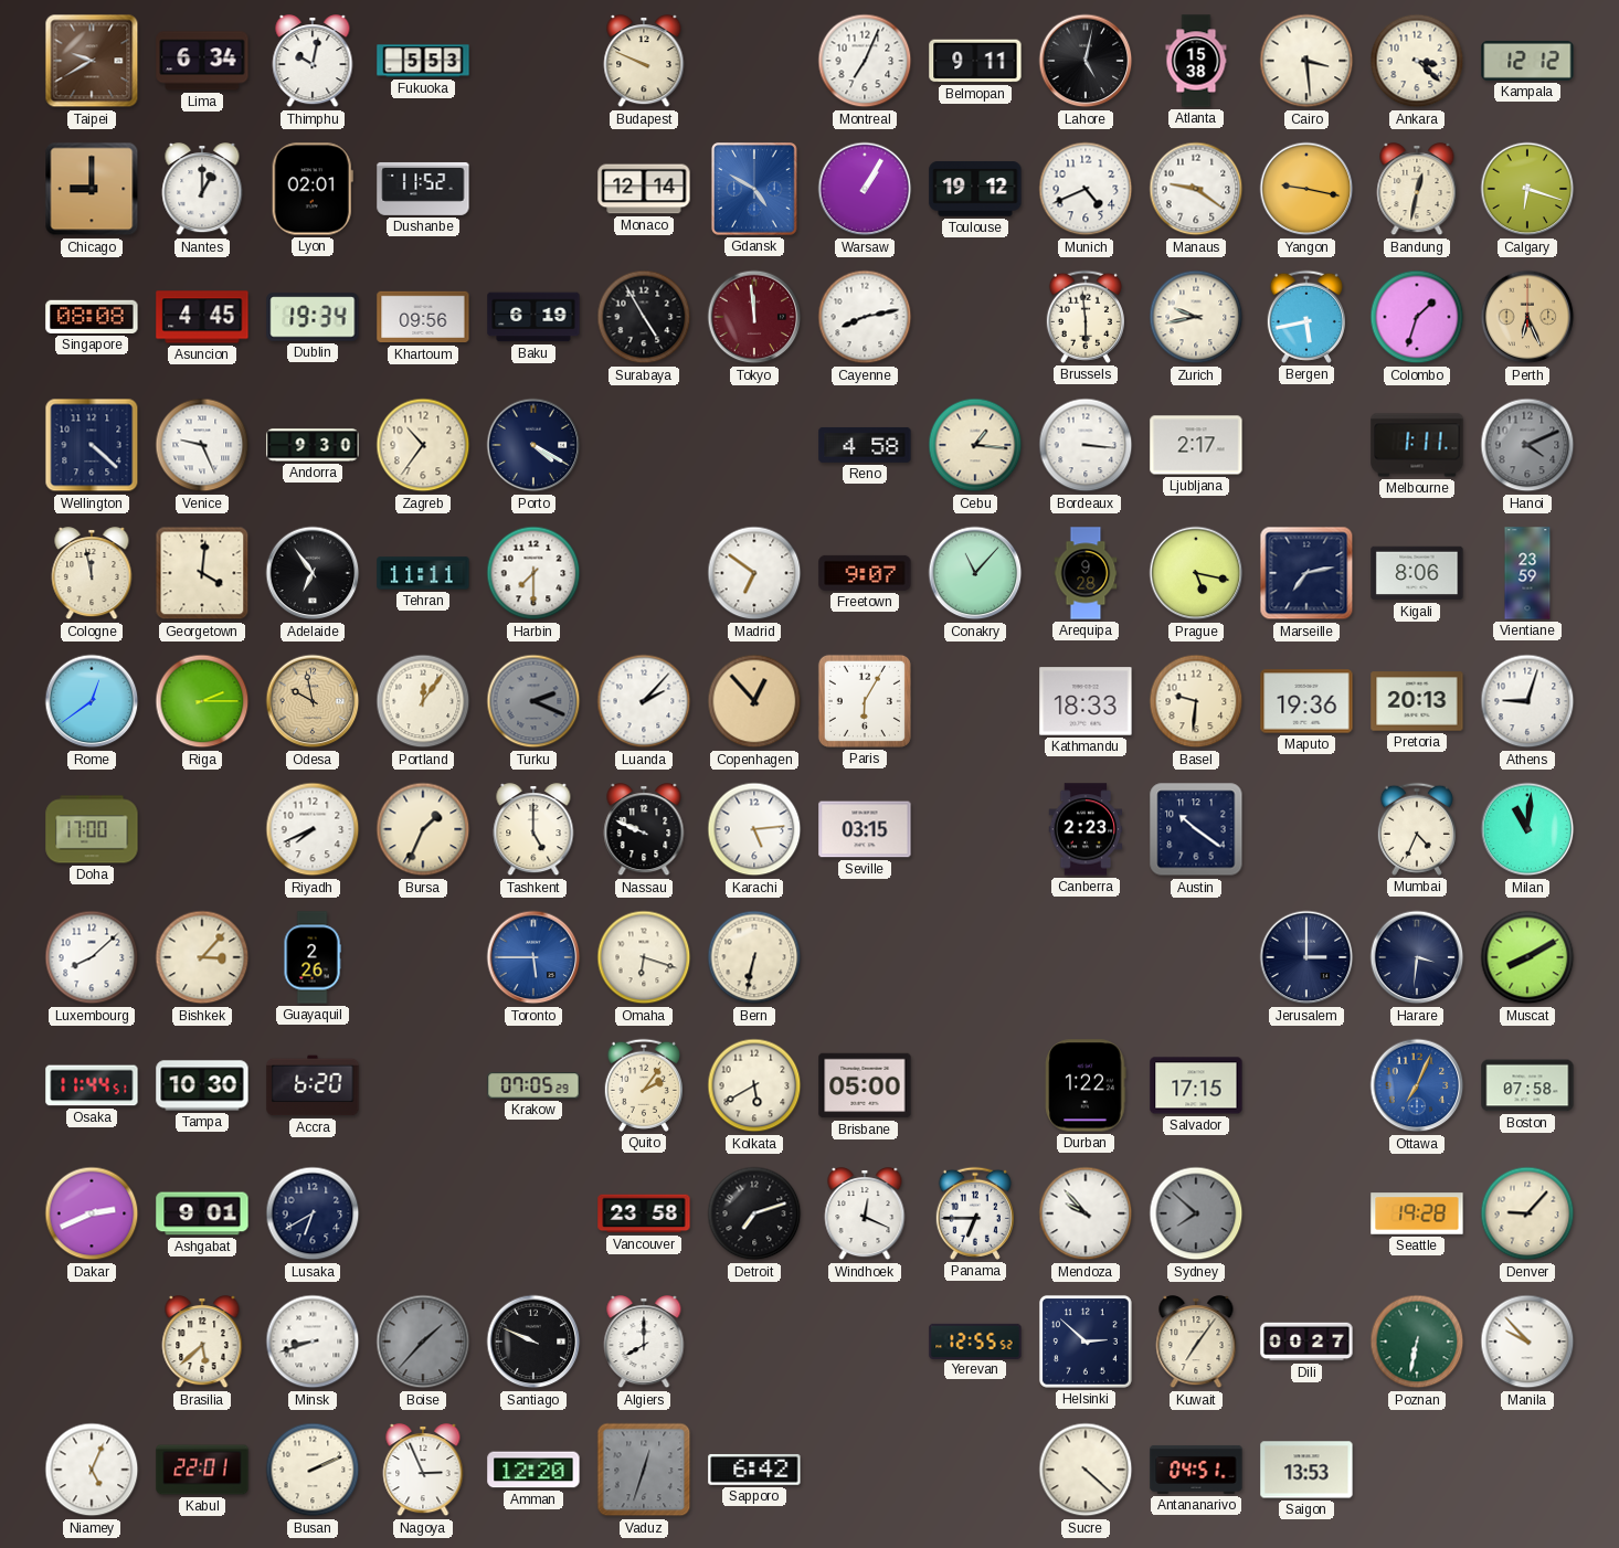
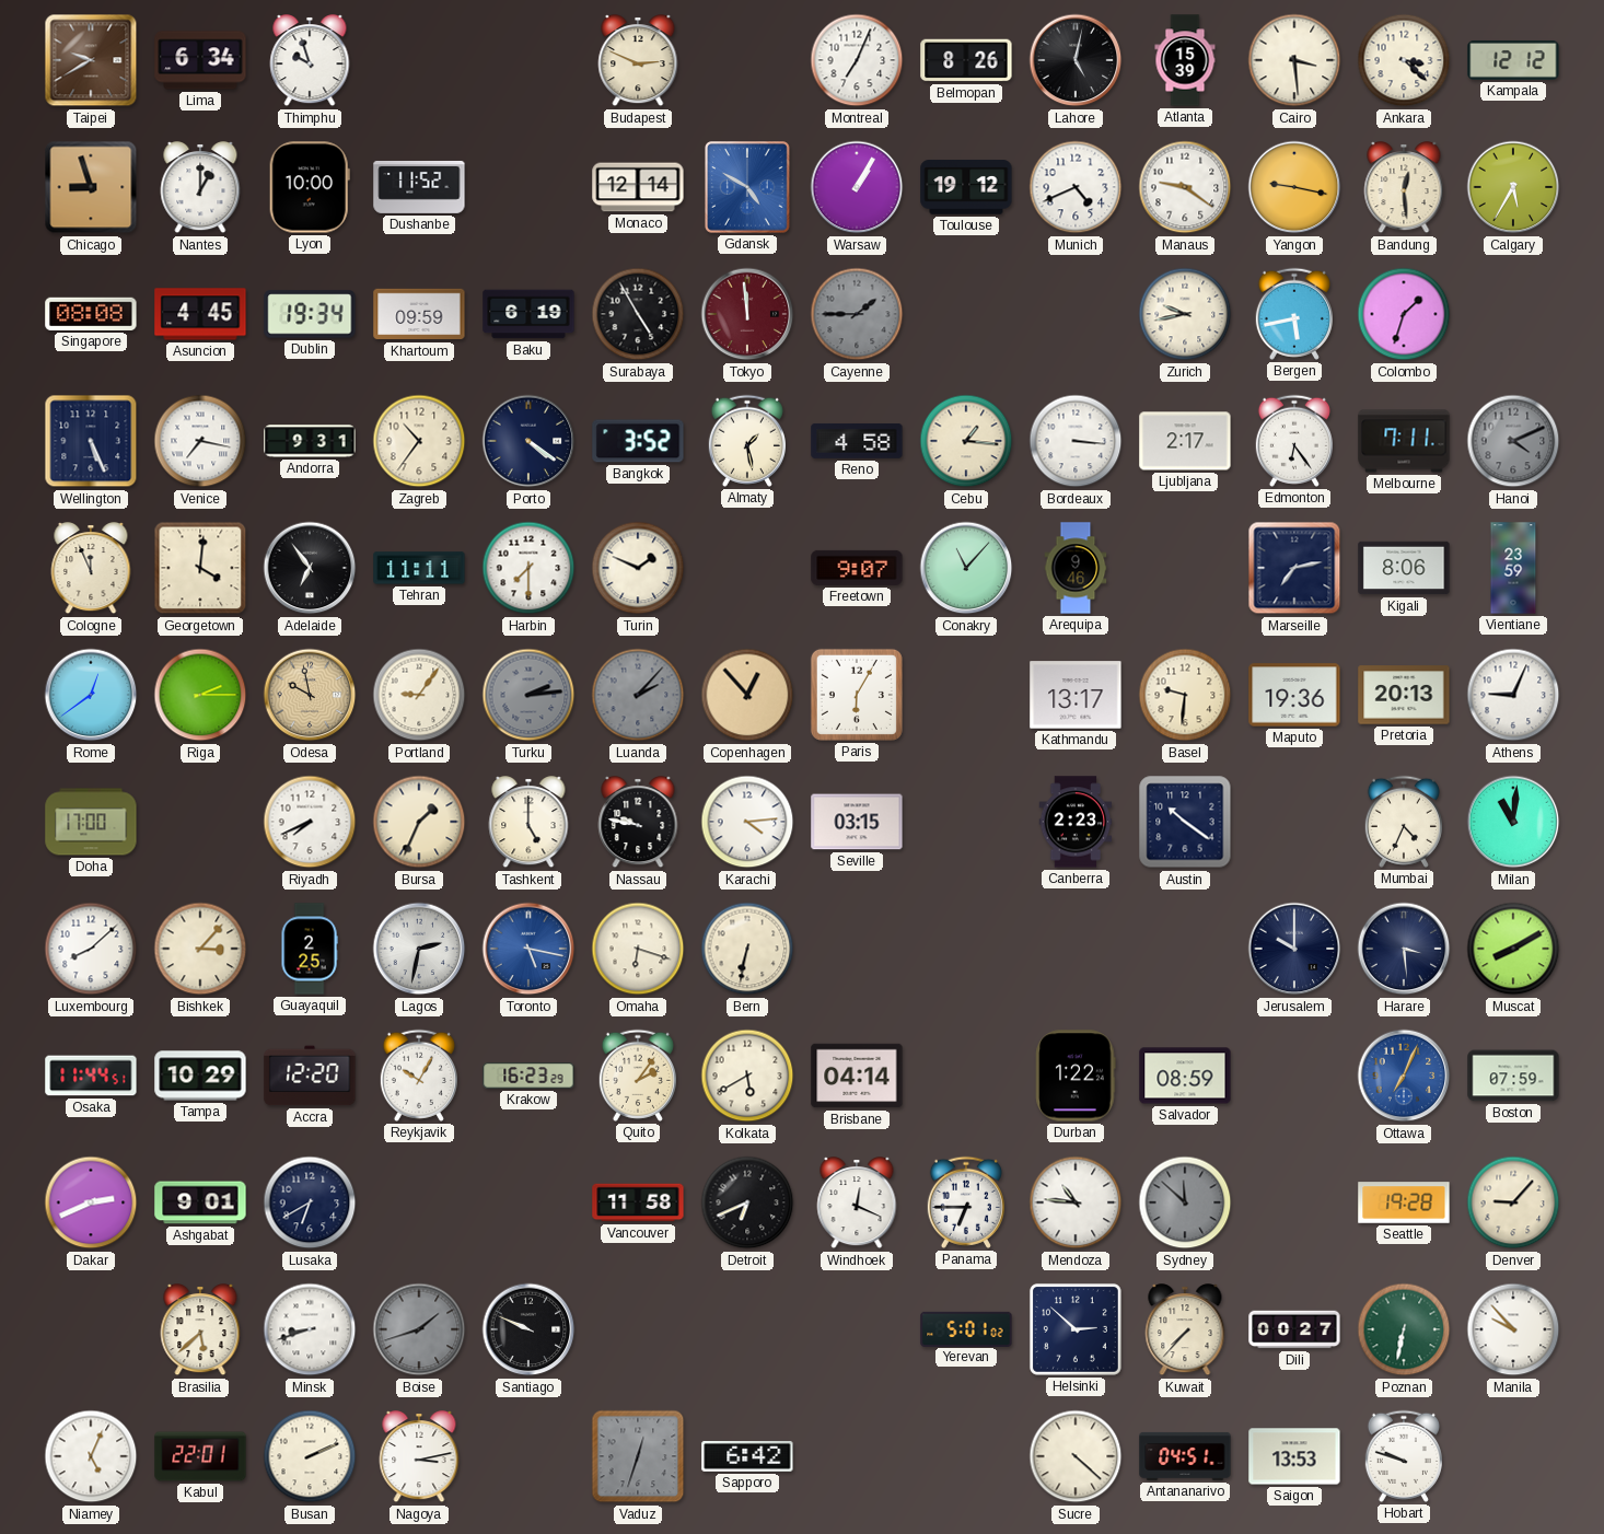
Thimphu: 10:02 -> 9:57 (310, 61)
Fukuoka: 5:53 -> none (423, 61)
Budapest: 9:49 -> 2:49 (638, 61)
Belmopan: 9:11 -> 8:26 (966, 60)
Atlanta: 15:38 -> 15:39 (1185, 60)
Chicago: 9:00 -> 8:57 (91, 187)
Lyon: 02:01 -> 10:00 (310, 187)
Bandung: 12:32 -> 12:29 (1404, 188)
Calgary: 6:18 -> 5:35 (1513, 187)
Khartoum: 09:56 -> 09:59 (419, 314)
Cayenne: 8:13 -> 1:45 (857, 314)
Cayenne dial: white -> grey (857, 314)
Brussels: 5:59 -> none (1086, 317)
Perth: 6:26 -> none (1527, 317)
Wellington: 4:22 -> 5:26 (91, 441)
Venice: 9:26 -> 7:17 (200, 441)
Andorra: 9:30 -> 9:31 (310, 441)
Porto: 4:20 -> 4:21 (528, 441)
Bangkok: none -> 3:52 (638, 441)
Almaty: none -> 1:28 (747, 441)
Edmonton: none -> 6:24 (1294, 441)
Melbourne: 1:11 -> 7:11 (1404, 441)
Cologne: 11:58 -> 11:56 (91, 569)
Turin: none -> 1:49 (638, 568)
Madrid: 6:51 -> none (754, 573)
Arequipa: 9:28 -> 9:46 (1076, 568)
Prague: 5:17 -> none (1196, 573)
Portland: 12:06 -> 9:06 (419, 695)
Turku: 2:19 -> 2:14 (528, 695)
Luanda dial: white -> grey (638, 695)
Kathmandu: 18:33 -> 13:17 (1076, 695)
Athens: 9:03 -> 9:04 (1513, 695)
Nassau: 9:49 -> 9:47 (638, 823)
Karachi: 5:14 -> 4:14 (747, 822)
Guayaquil: 2:26 -> 2:25 (310, 949)
Lagos: none -> 2:32 (419, 949)
Toronto: 5:45 -> 5:17 (528, 949)
Jerusalem: 3:00 -> 10:00 (1294, 949)
Harare: 3:31 -> 3:29 (1404, 949)
Tampa: 10:30 -> 10:29 (200, 1076)
Accra: 6:20 -> 12:20 (310, 1076)
Reykjavik: none -> 10:05 (419, 1076)
Krakow: 07:05 -> 16:23 (528, 1076)
Brisbane: 05:00 -> 04:14 (857, 1076)
Salvador: 17:15 -> 08:59 (1185, 1076)
Boston: 07:58 -> 07:59 (1513, 1076)
Vancouver: 23:58 -> 11:58 (638, 1202)
Detroit: 7:12 -> 6:41 (747, 1202)
Mendoza: 9:53 -> 10:46 (1076, 1202)
Sydney: 7:52 -> 11:52 (1185, 1202)
Boise: 1:37 -> 1:42 (419, 1329)
Algiers: 8:00 -> none (644, 1343)
Yerevan: 12:55 -> 5:01 (966, 1328)
Kuwait: 7:06 -> 7:37 (1185, 1330)
Nagoya: 2:56 -> 3:13 (419, 1457)
Amman: 12:20 -> none (533, 1470)
Hobart: none -> 9:48 (1404, 1456)
